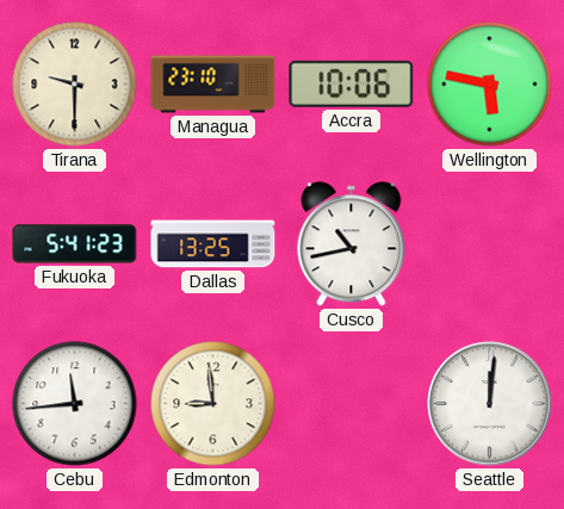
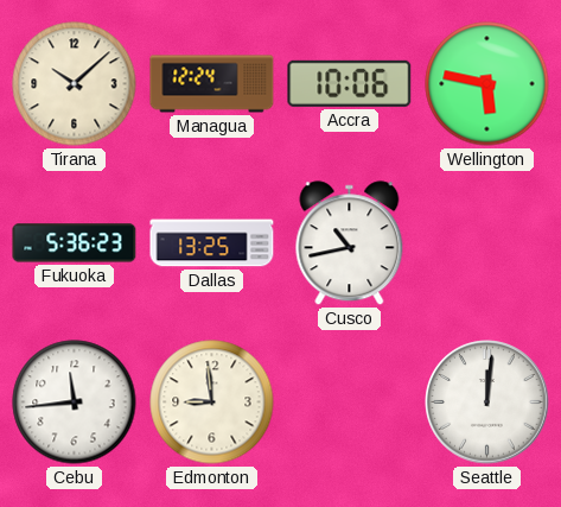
Tirana: 9:30 -> 10:08 (75, 84)
Managua: 23:10 -> 12:24 (212, 84)
Fukuoka: 5:41 -> 5:36 (75, 243)
